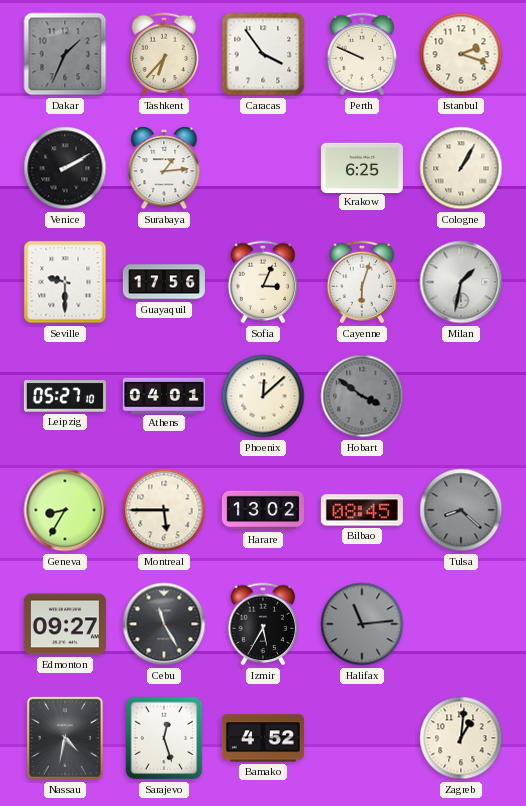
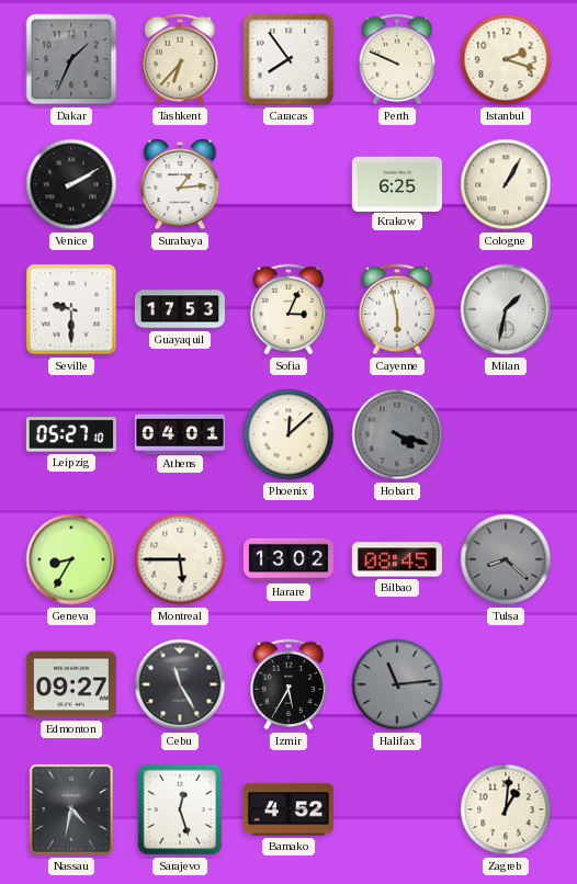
Caracas: 3:54 -> 7:54 (288, 59)
Guayaquil: 17:56 -> 17:53 (180, 309)
Cayenne: 6:03 -> 5:58 (397, 309)
Hobart: 3:51 -> 4:18 (397, 434)
